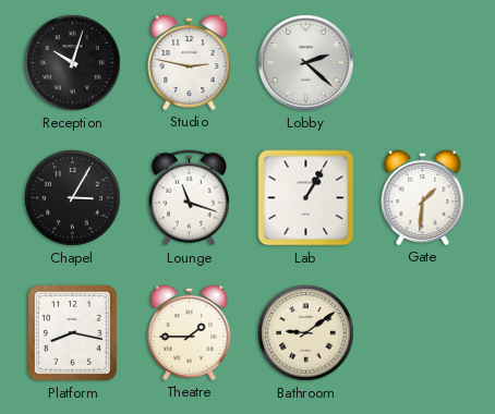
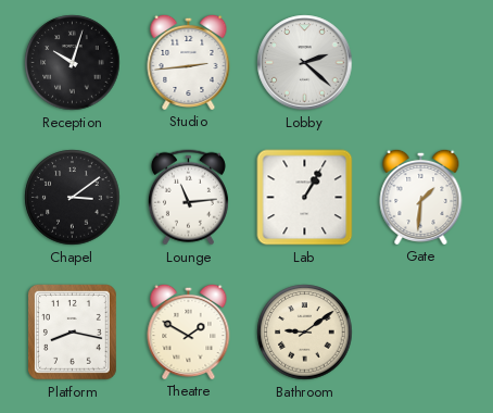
Studio: 2:47 -> 2:44 (189, 62)
Chapel: 3:05 -> 3:09 (73, 198)
Lounge: 11:18 -> 11:14 (188, 198)
Theatre: 1:45 -> 1:50 (189, 331)
